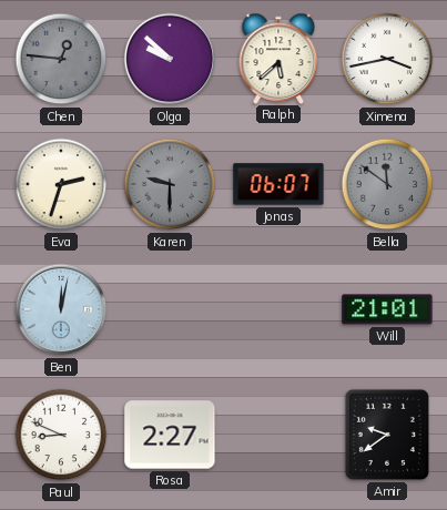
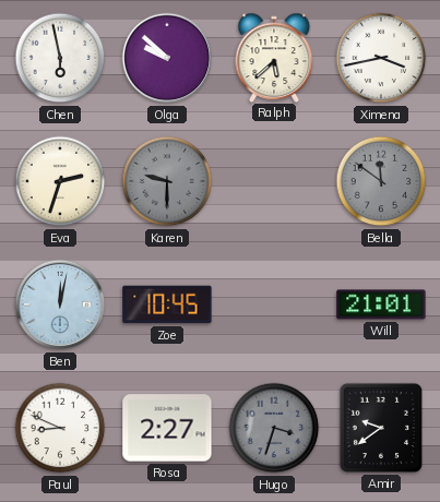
Chen: 12:46 -> 5:58 (60, 58)
Chen dial: grey -> white (60, 58)
Jonas: 06:07 -> none (278, 184)
Zoe: none -> 10:45 (167, 304)
Hugo: none -> 3:33 (274, 428)
